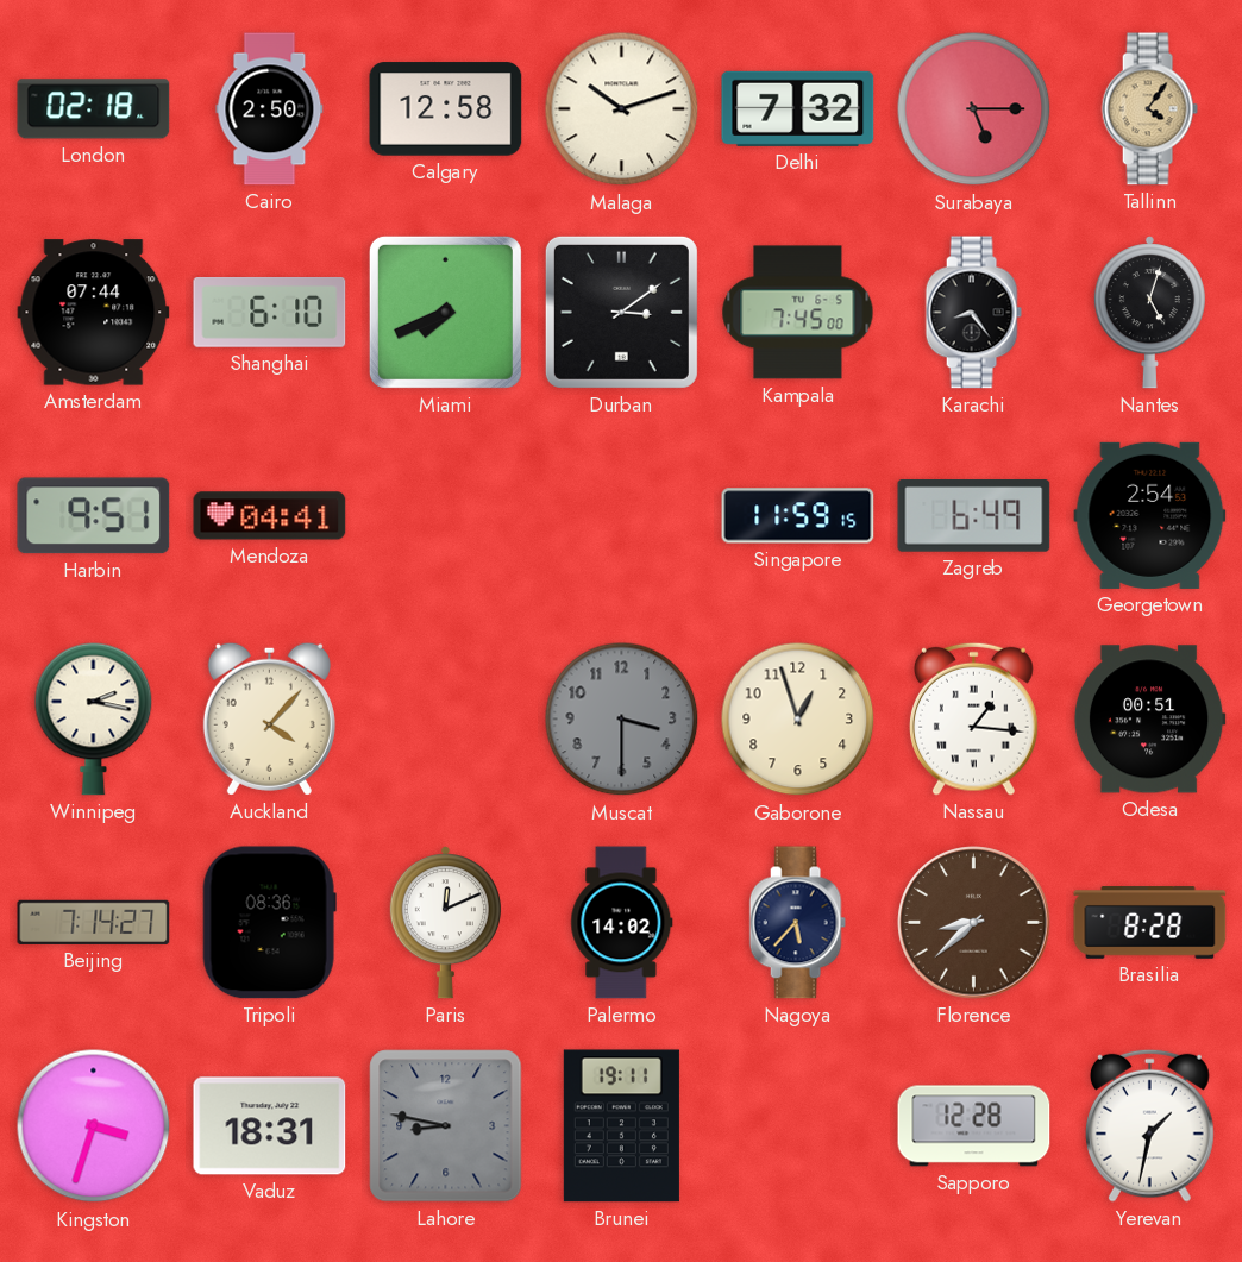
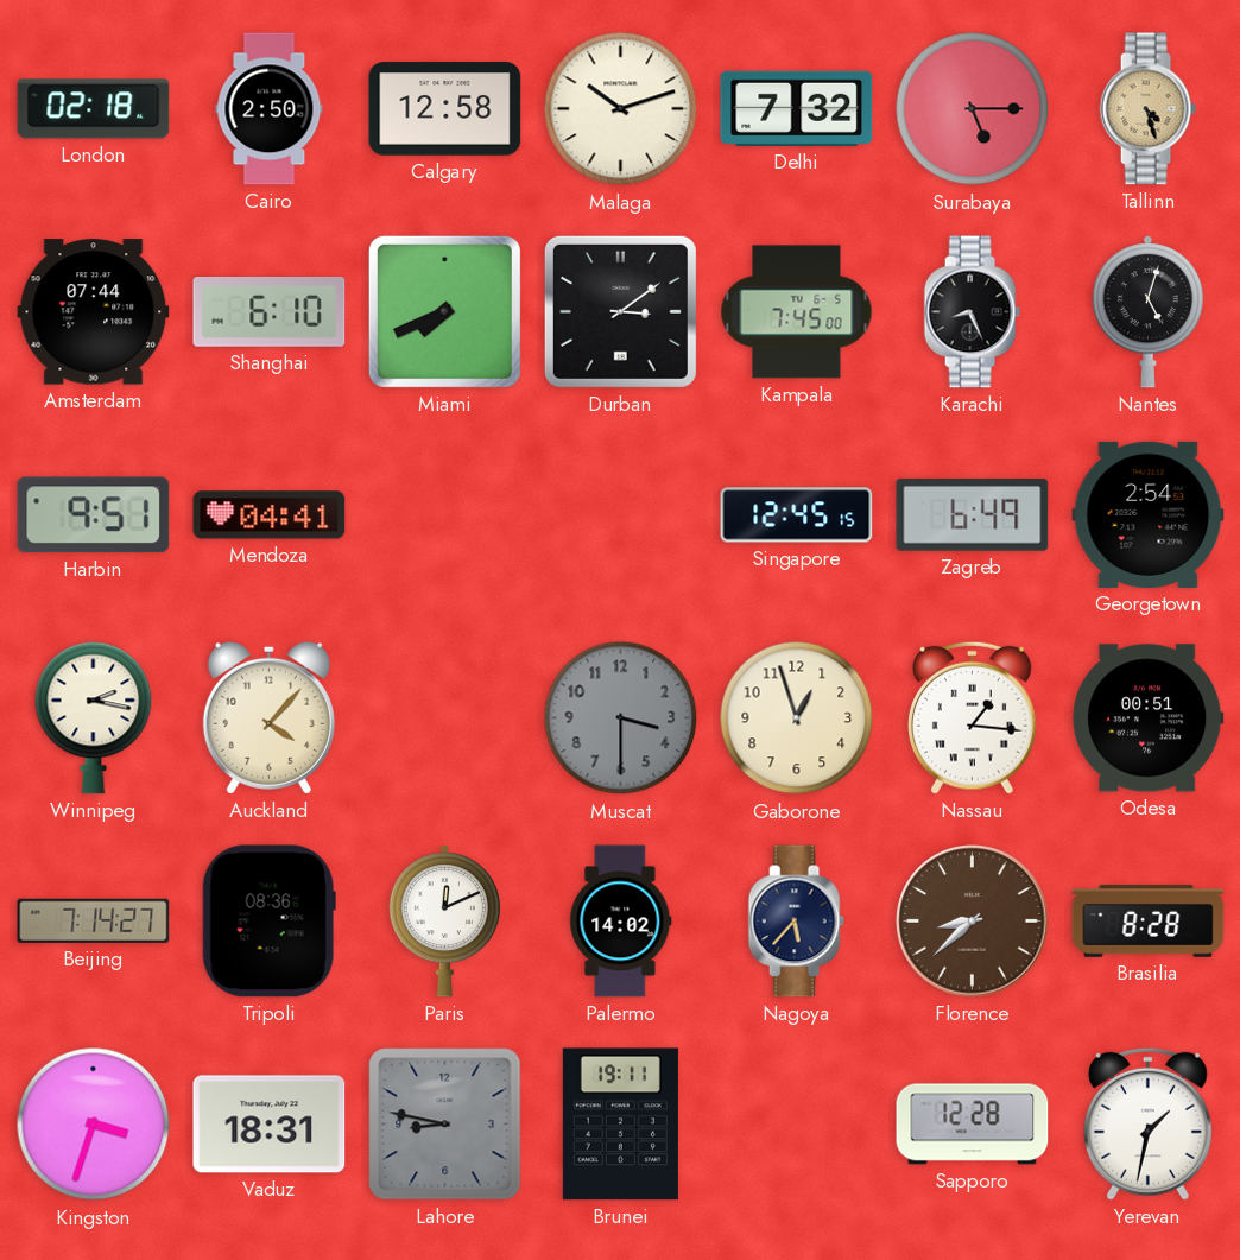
Tallinn: 4:06 -> 4:27 (1147, 109)
Karachi: 8:24 -> 8:26 (972, 312)
Singapore: 11:59 -> 12:45 (797, 515)
